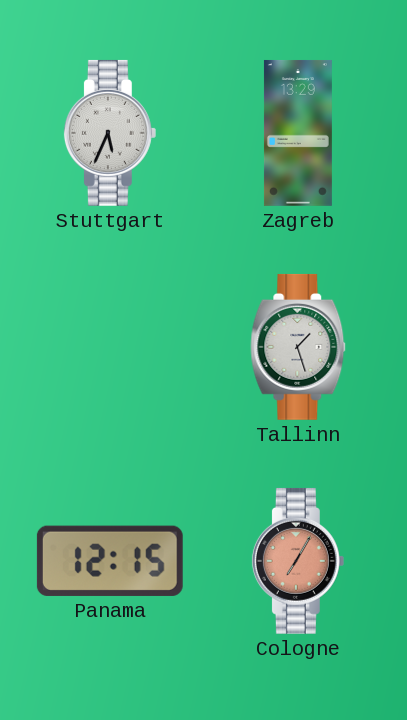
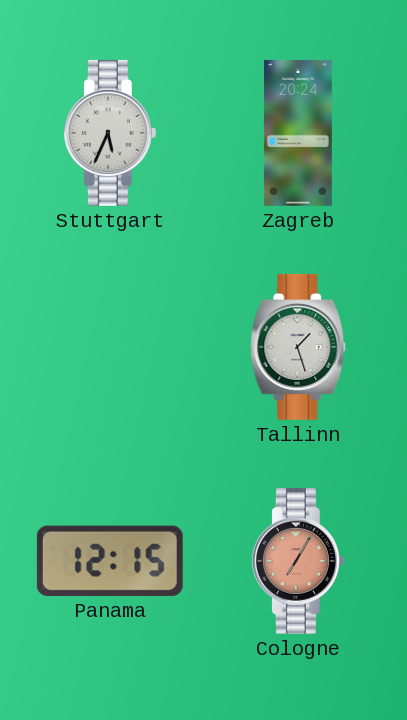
Zagreb: 13:29 -> 20:24 (298, 133)
